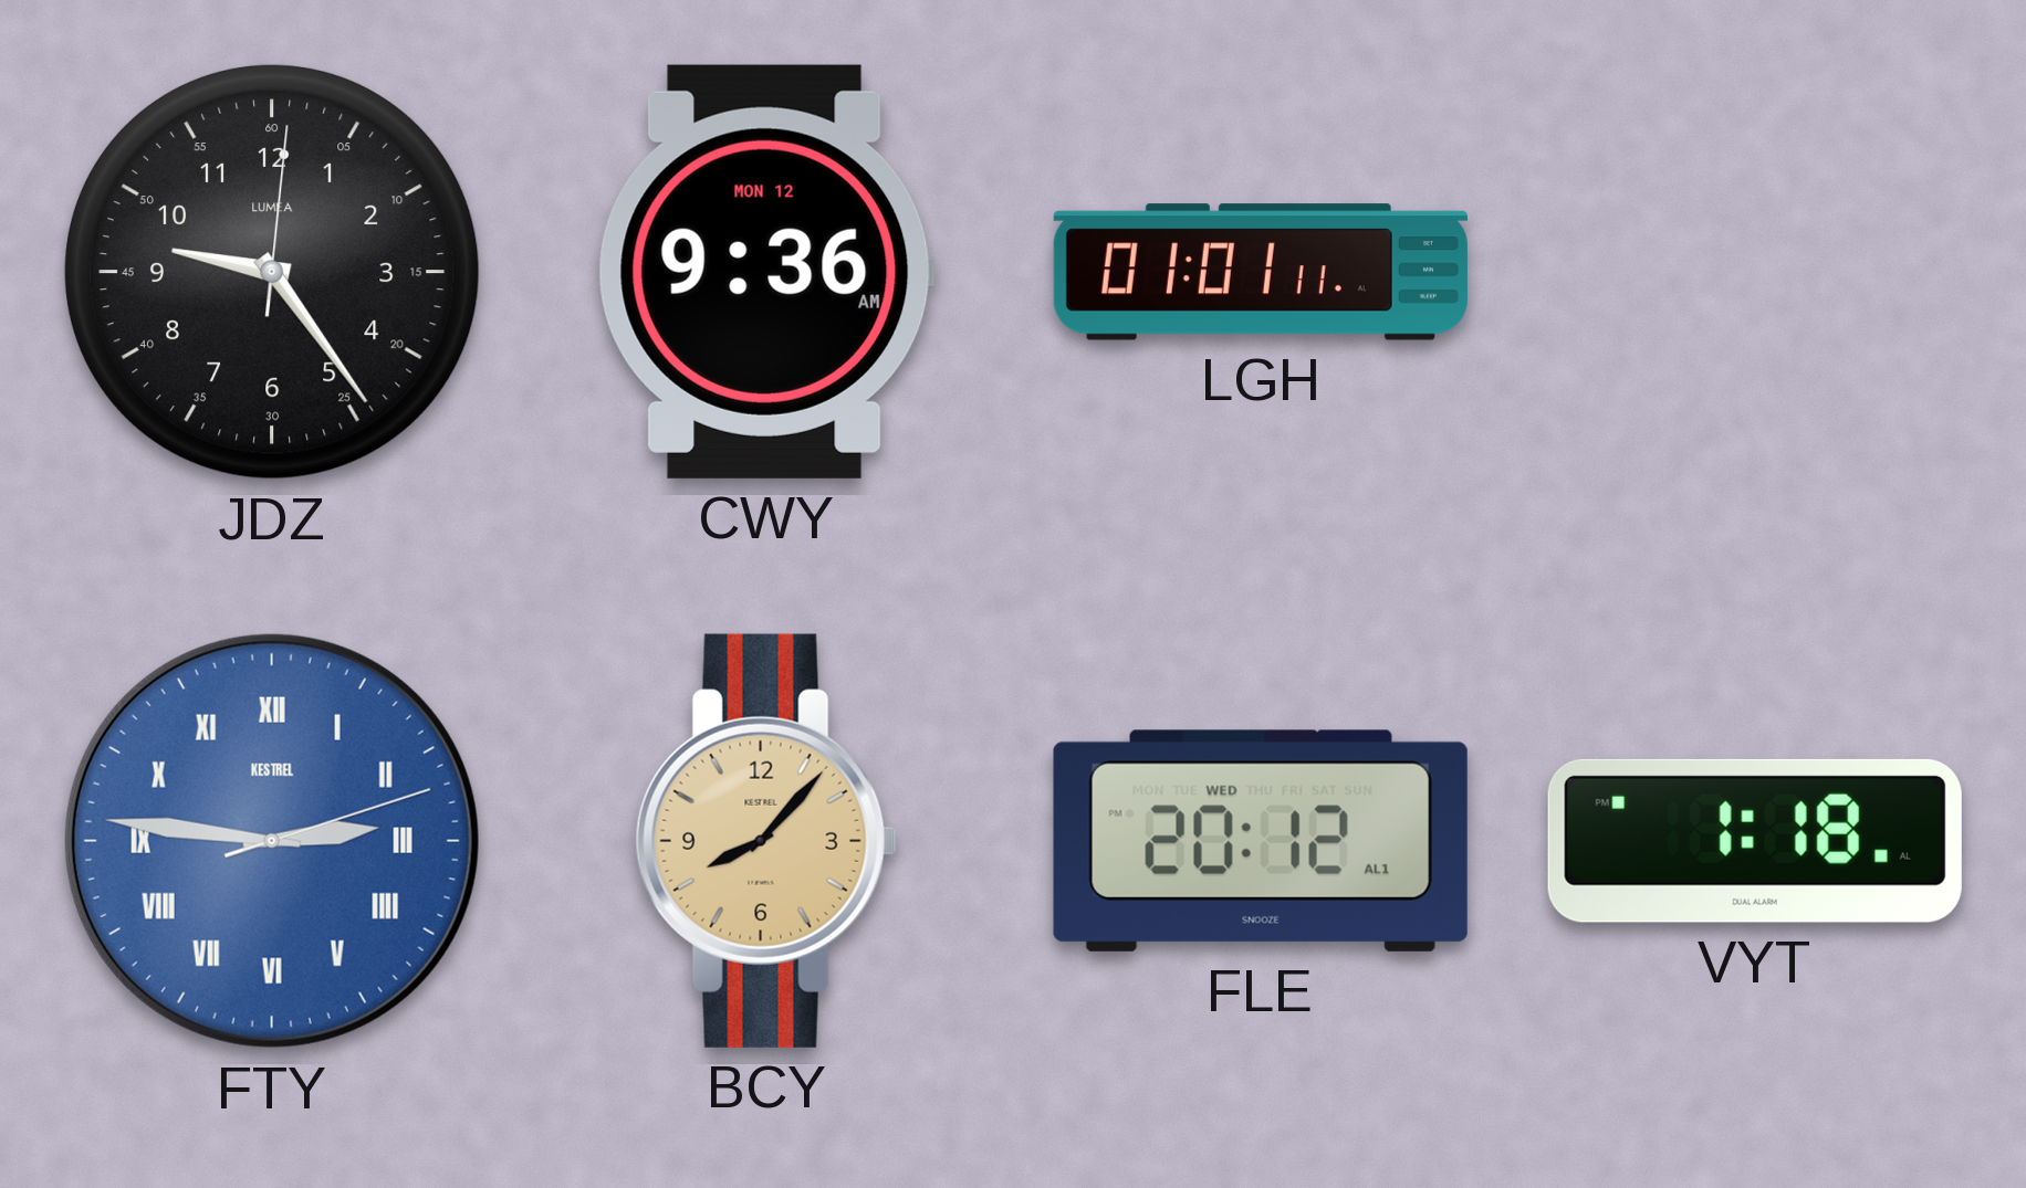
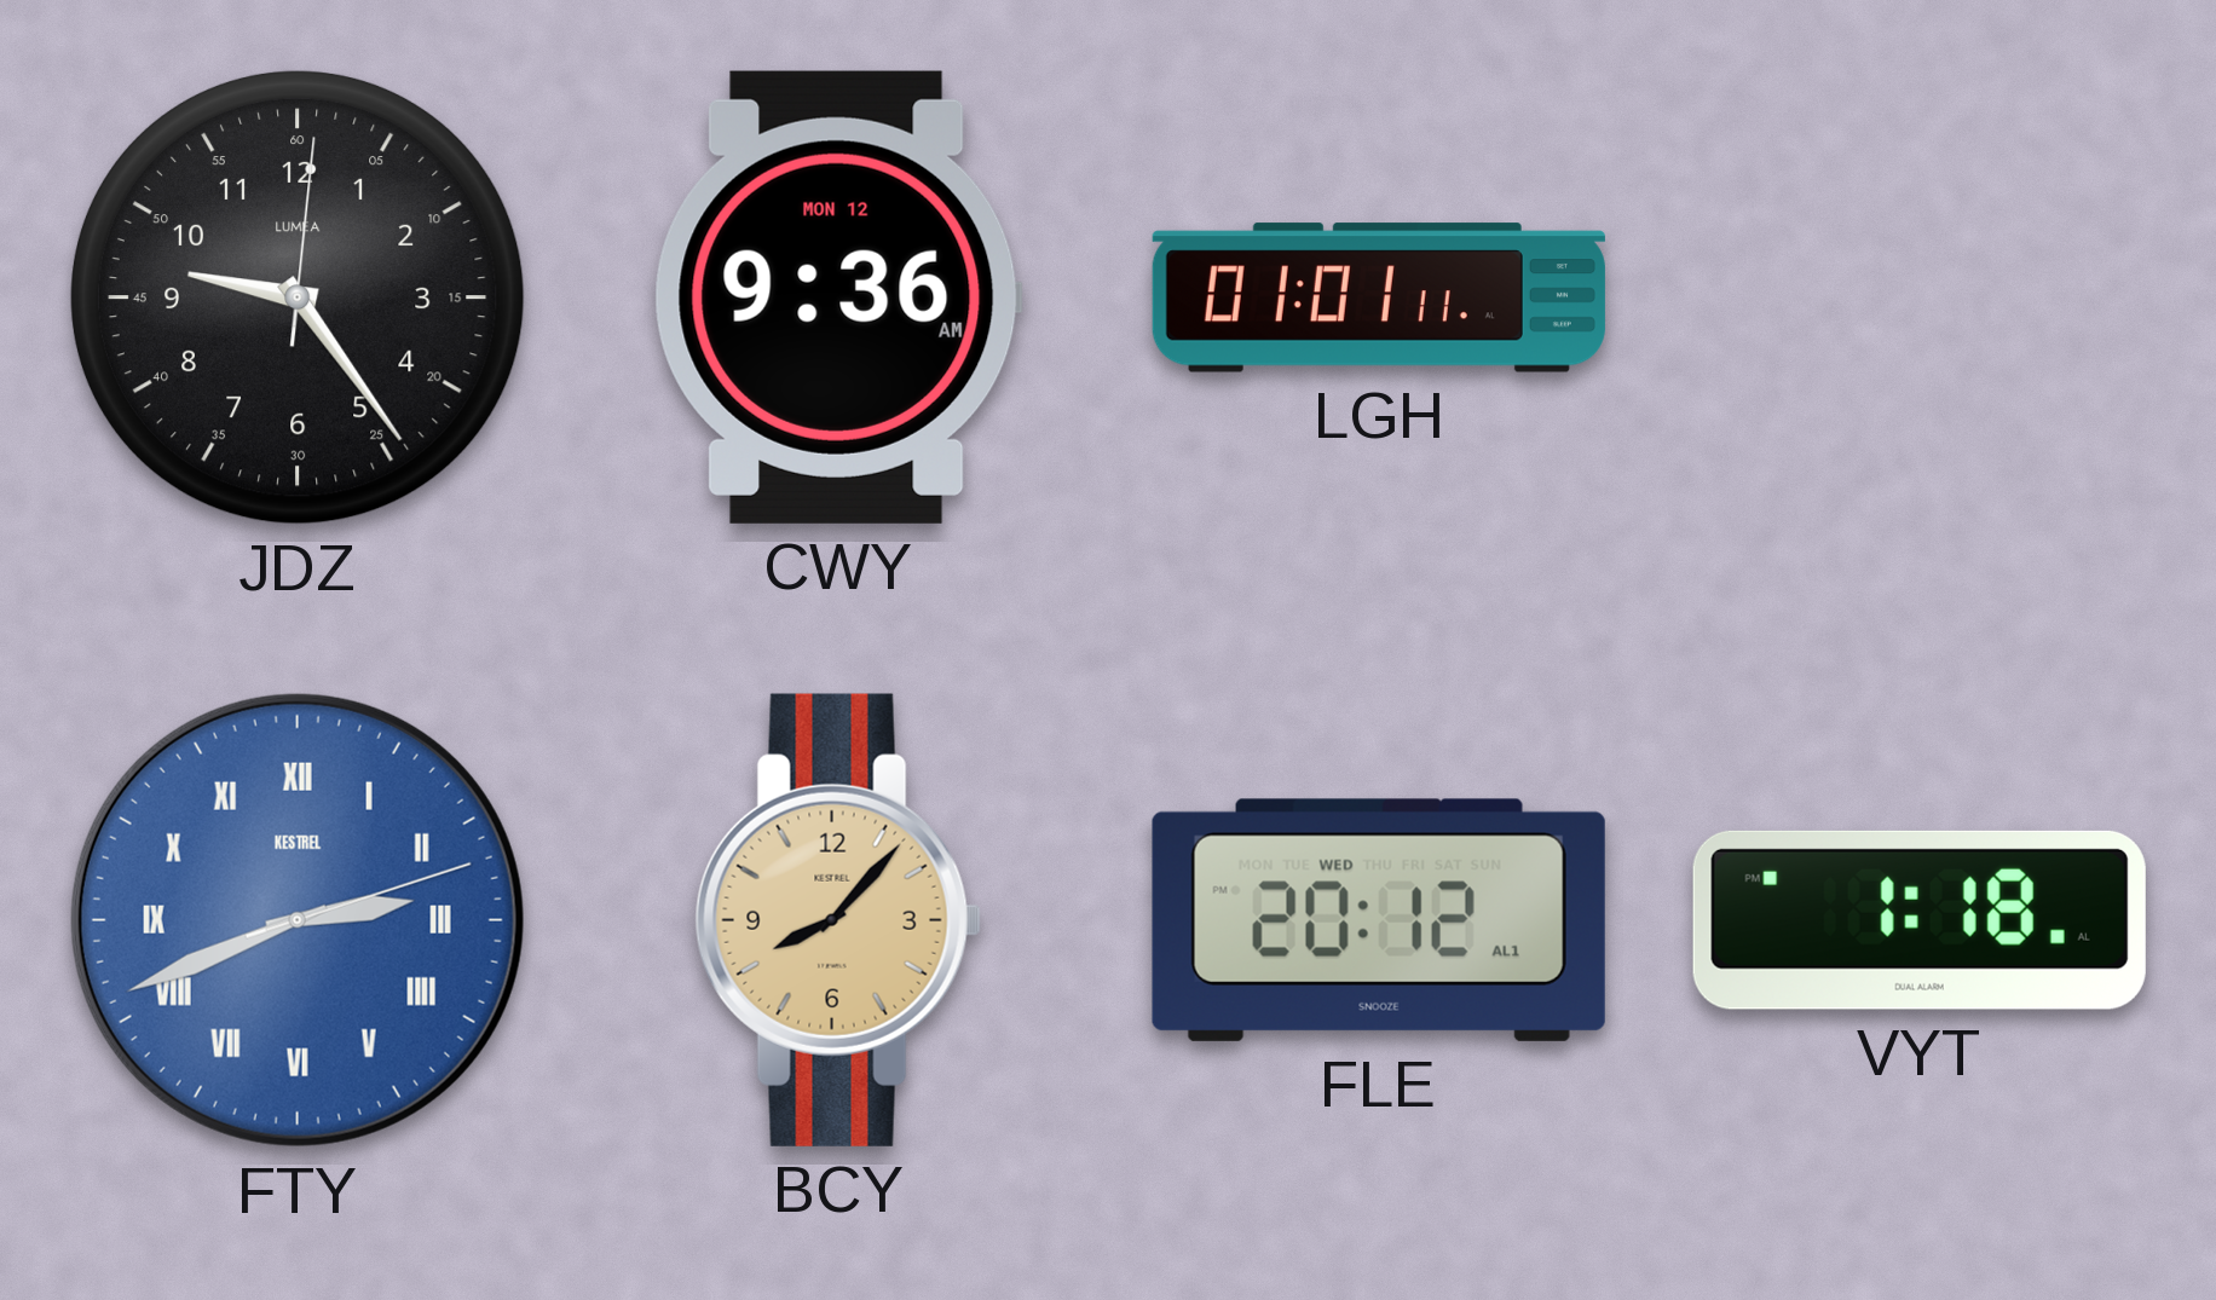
FTY: 2:46 -> 2:41 (298, 920)
